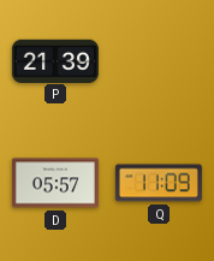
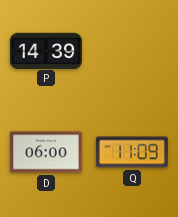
P: 21:39 -> 14:39 (46, 50)
D: 05:57 -> 06:00 (46, 152)
